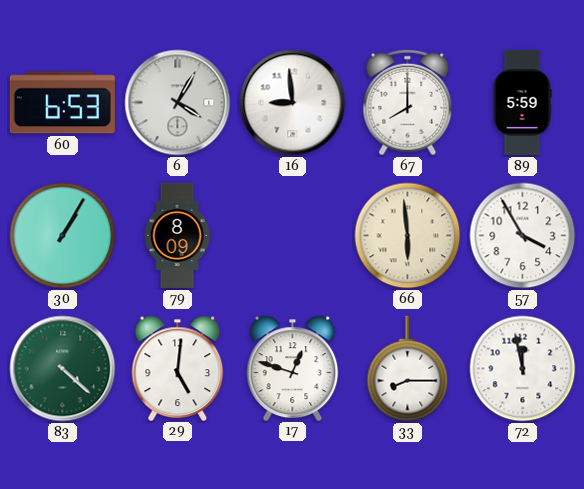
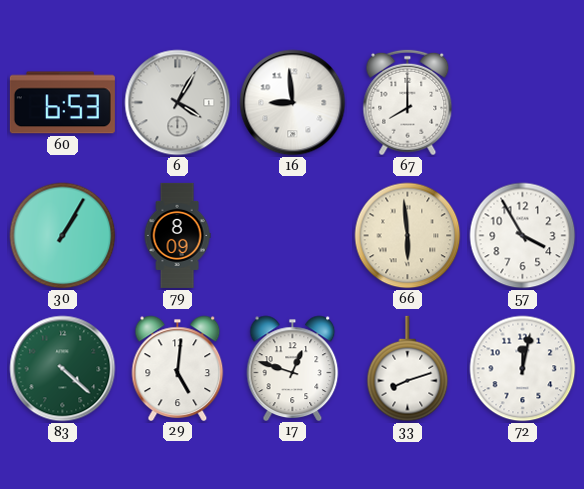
89: 5:59 -> none (522, 102)
33: 8:15 -> 8:12 (408, 369)
72: 11:58 -> 12:02 (523, 369)
